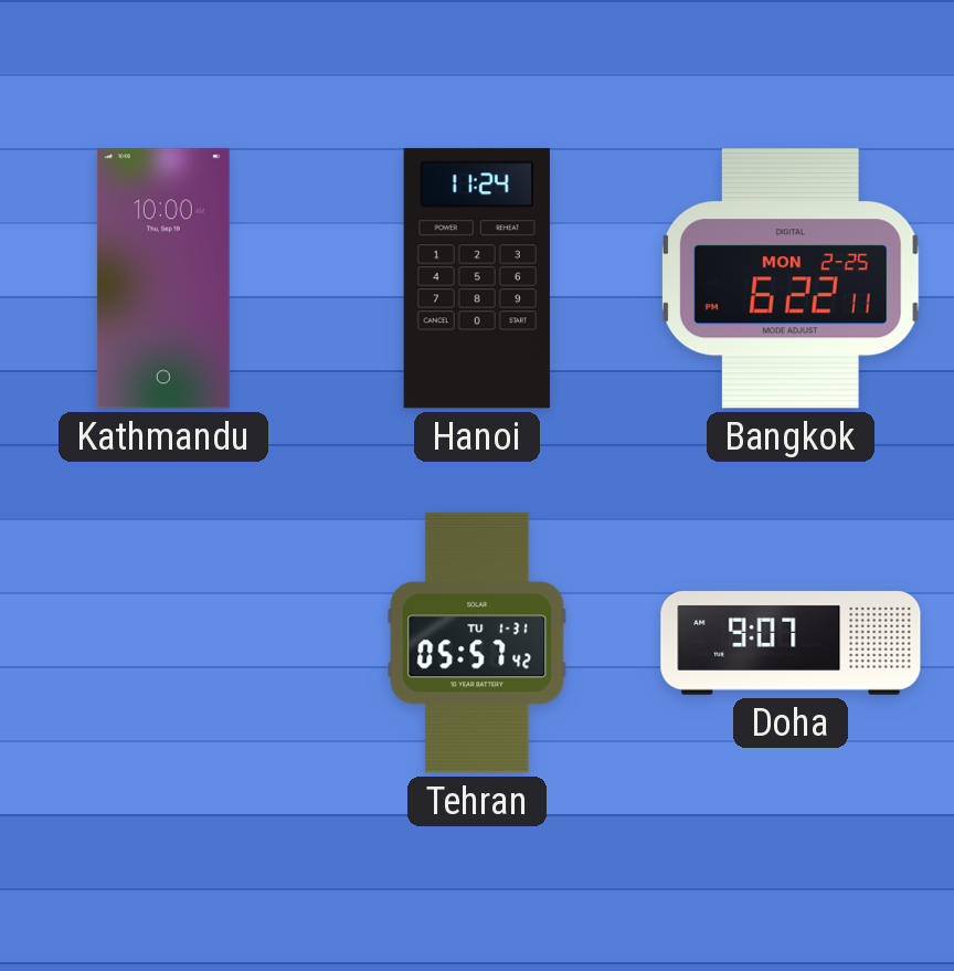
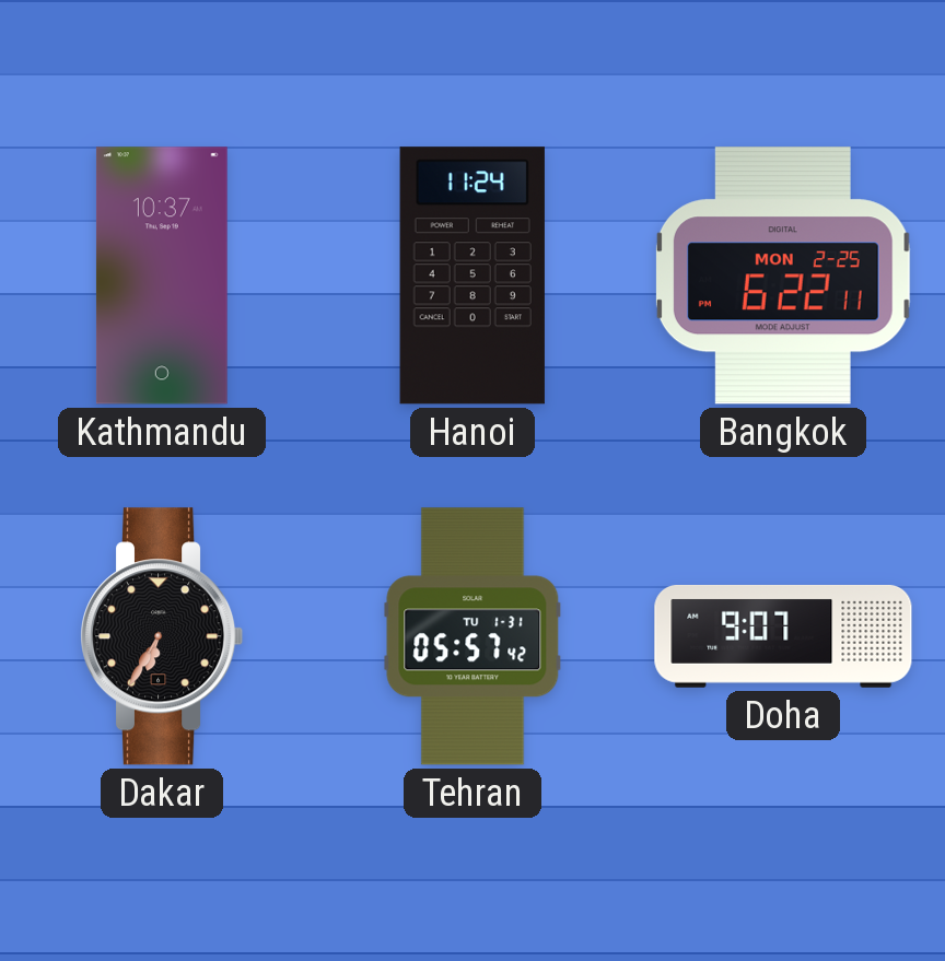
Kathmandu: 10:00 -> 10:37 (162, 276)
Dakar: none -> 6:35 (162, 636)
